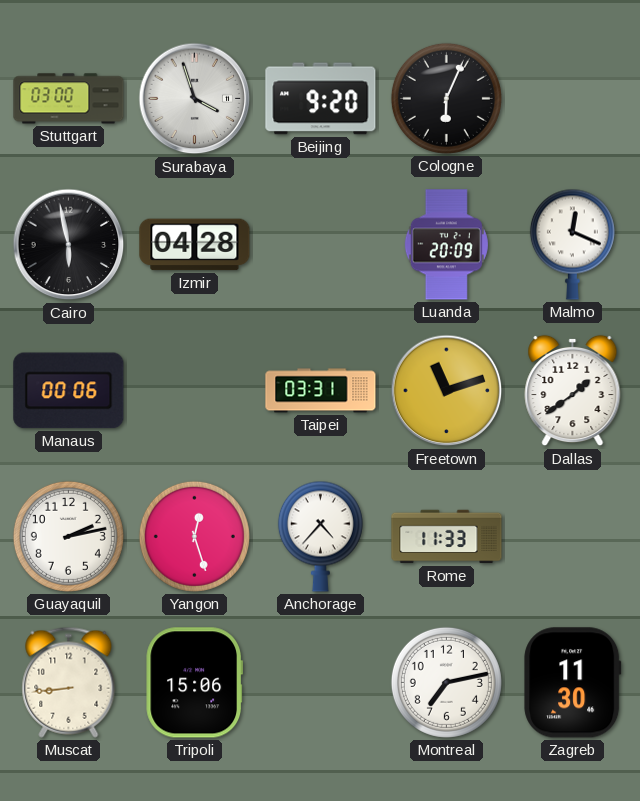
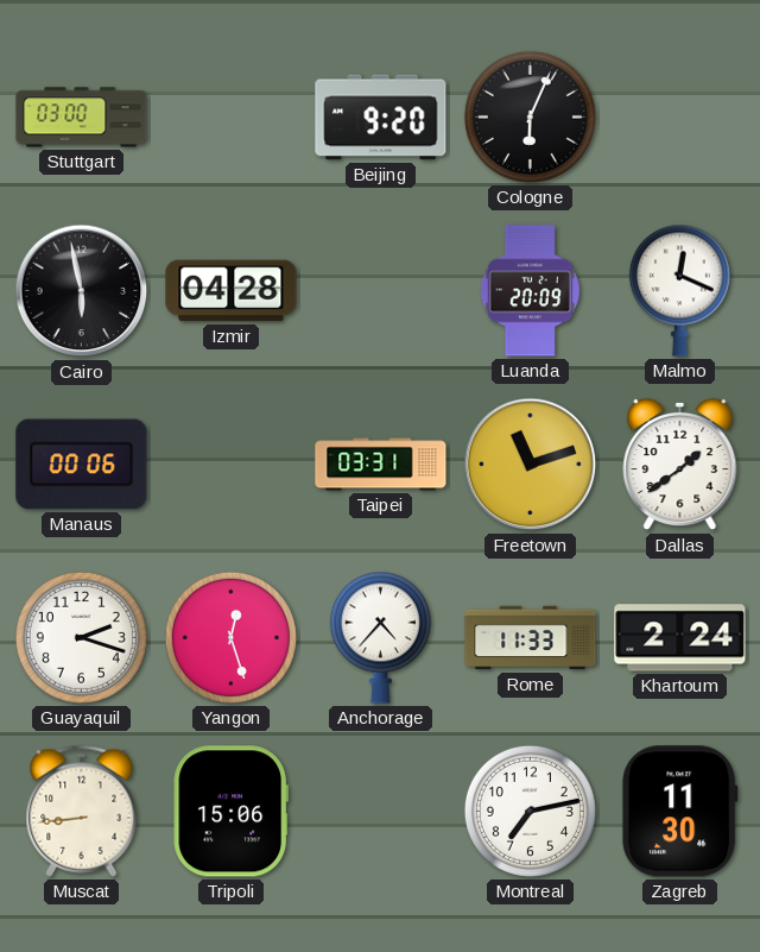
Surabaya: 3:57 -> none (195, 99)
Guayaquil: 2:13 -> 2:18 (81, 637)
Khartoum: none -> 2:24 (680, 638)
